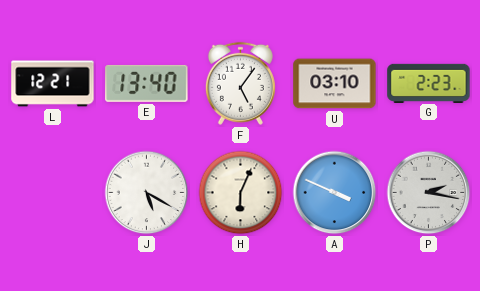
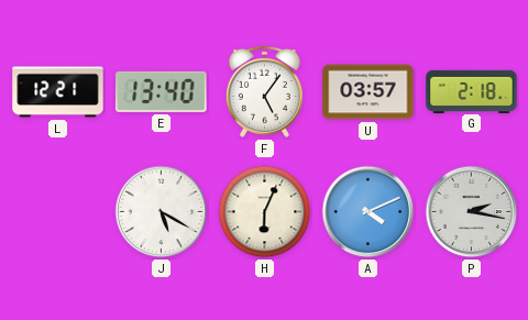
U: 03:10 -> 03:57 (369, 92)
G: 2:23 -> 2:18 (472, 91)
A: 3:49 -> 4:11 (369, 212)
